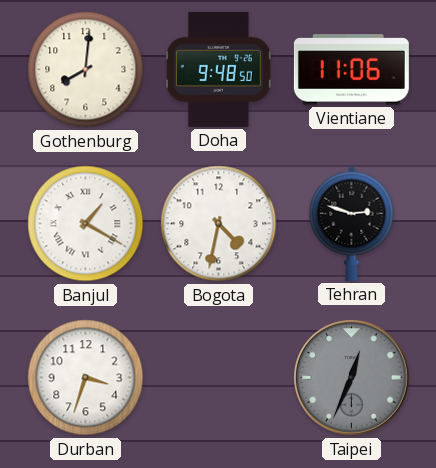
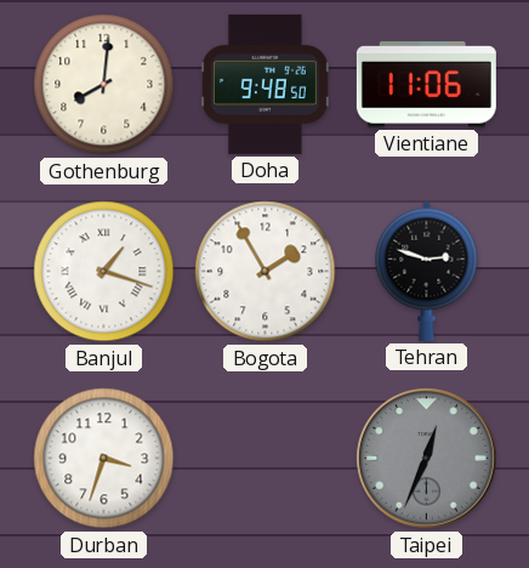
Banjul: 1:20 -> 1:18 (104, 272)
Bogota: 4:32 -> 1:55 (266, 272)
